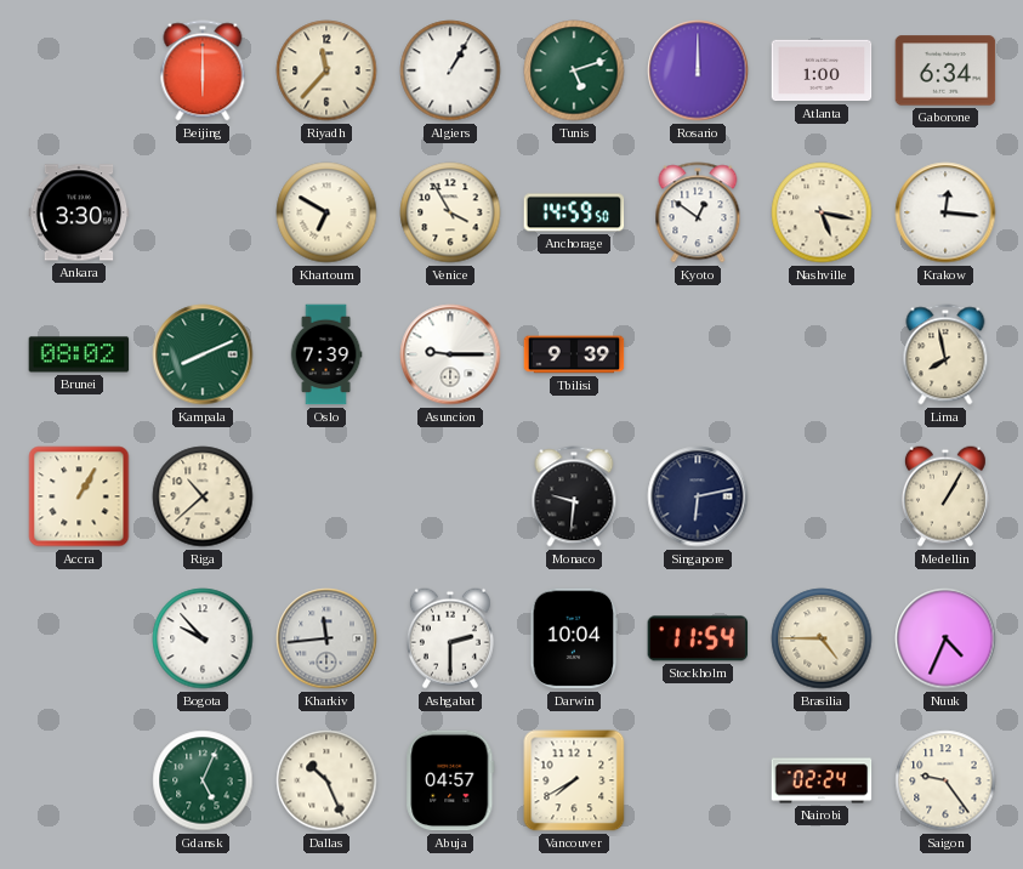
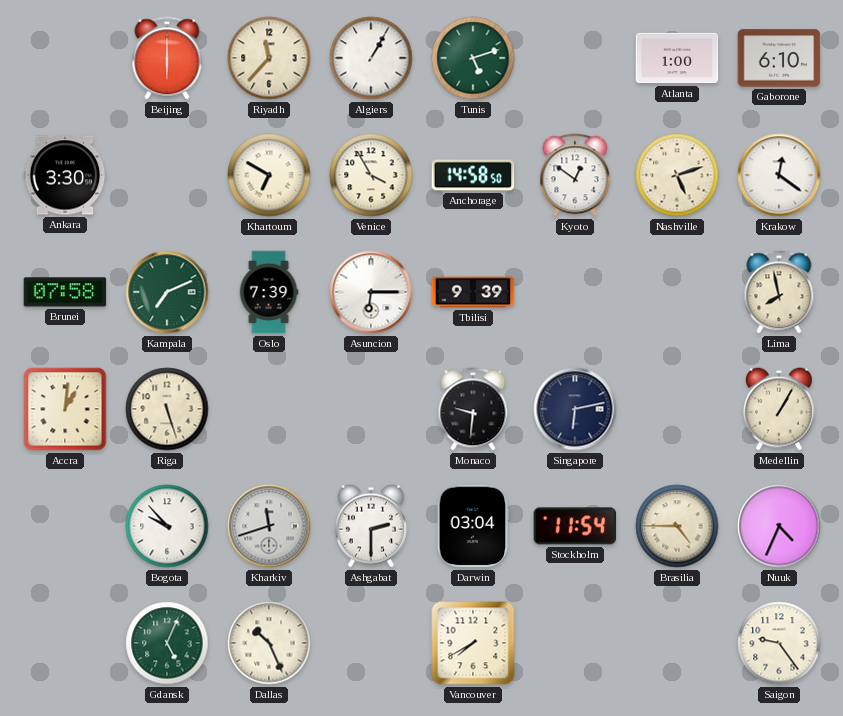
Rosario: 12:00 -> none (698, 70)
Gaborone: 6:34 -> 6:10 (779, 58)
Anchorage: 14:59 -> 14:58 (473, 175)
Nashville: 5:17 -> 5:12 (677, 175)
Krakow: 12:16 -> 12:21 (779, 175)
Brunei: 08:02 -> 07:58 (65, 292)
Kampala: 8:11 -> 7:11 (167, 292)
Asuncion: 9:15 -> 6:15 (371, 292)
Accra: 1:05 -> 1:01 (65, 409)
Riga: 10:38 -> 5:27 (167, 409)
Kharkiv: 11:44 -> 11:42 (269, 526)
Darwin: 10:04 -> 03:04 (473, 526)
Abuja: 04:57 -> none (450, 780)
Nairobi: 02:24 -> none (822, 780)
